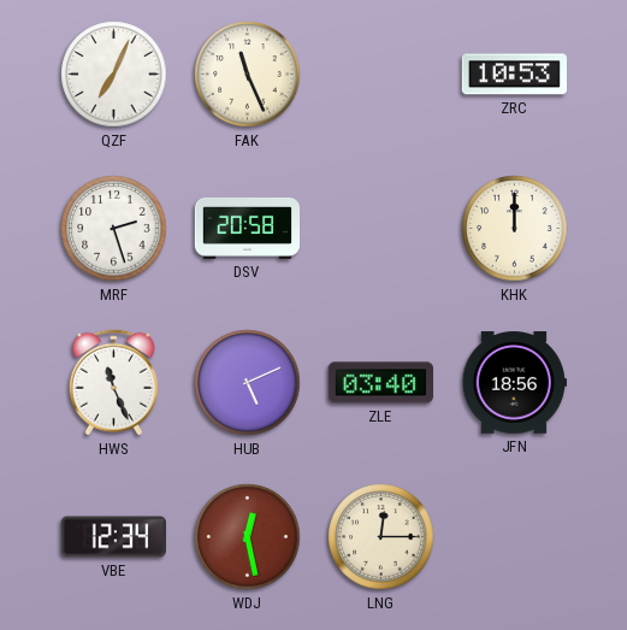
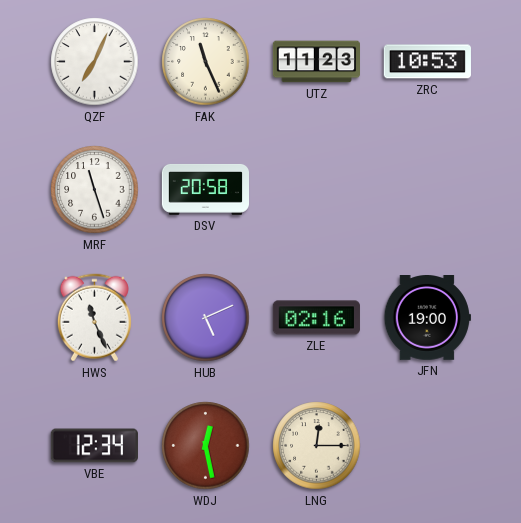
UTZ: none -> 11:23 (316, 62)
MRF: 2:27 -> 11:27 (95, 190)
KHK: 12:00 -> none (515, 229)
ZLE: 03:40 -> 02:16 (316, 318)
JFN: 18:56 -> 19:00 (427, 318)
